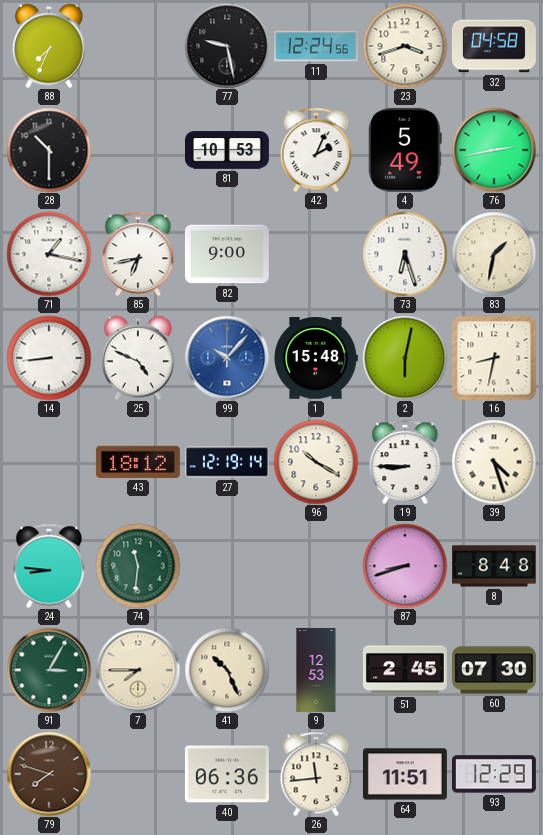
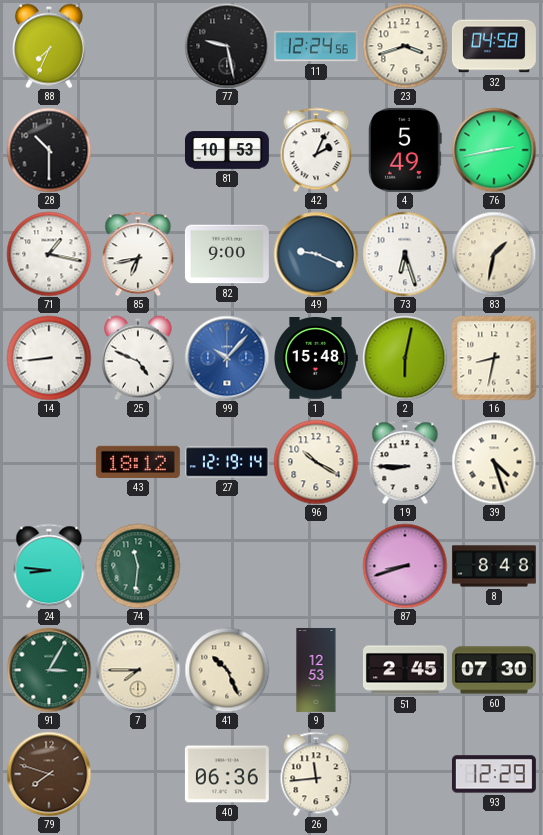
49: none -> 9:19 (316, 254)
64: 11:51 -> none (405, 774)
